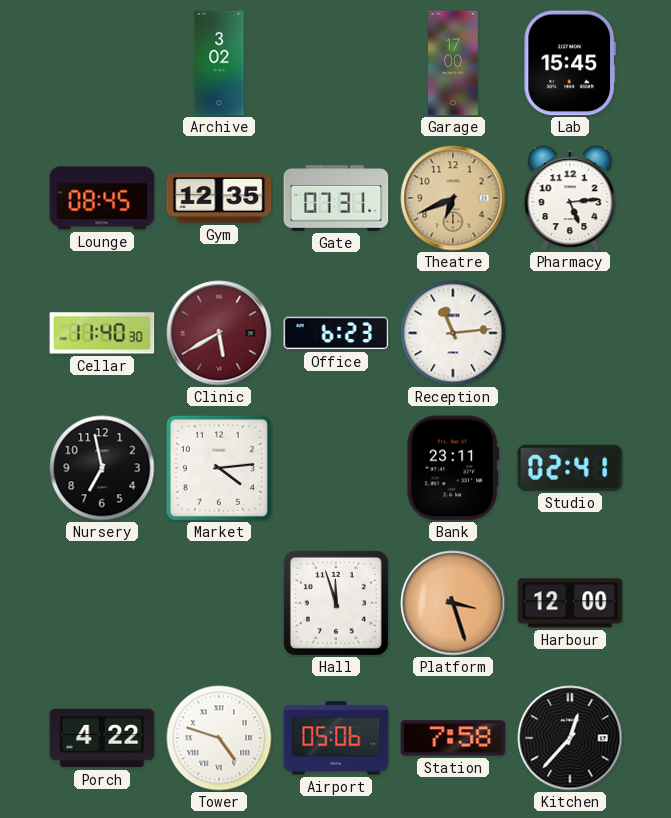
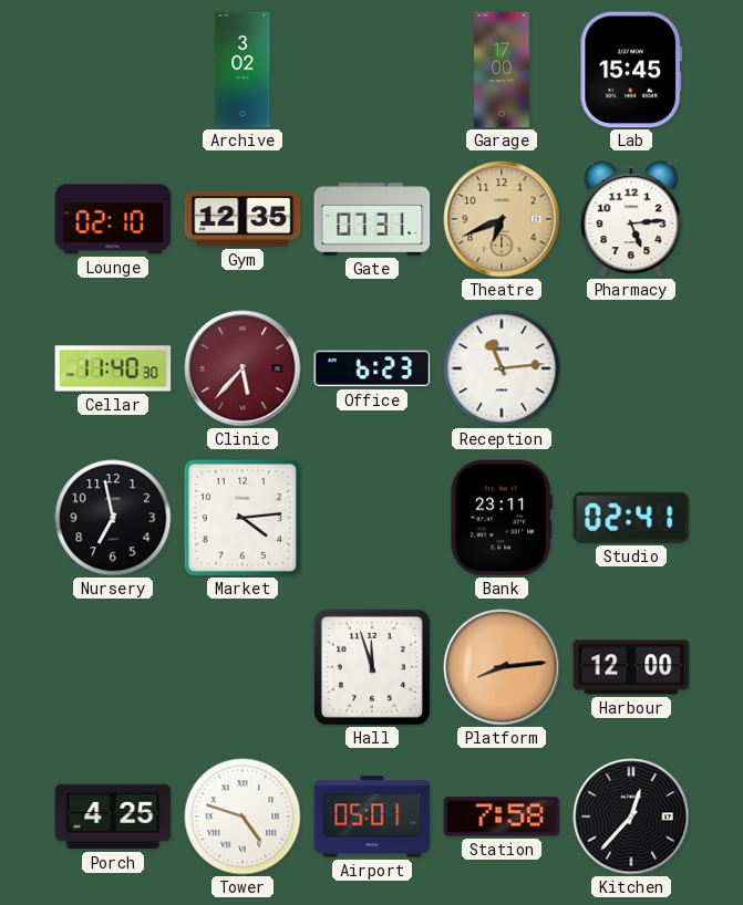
Lounge: 08:45 -> 02:10 (113, 219)
Clinic: 5:40 -> 5:37 (242, 368)
Platform: 3:27 -> 8:14 (502, 667)
Porch: 4:22 -> 4:25 (113, 816)
Airport: 05:06 -> 05:01 (372, 816)
